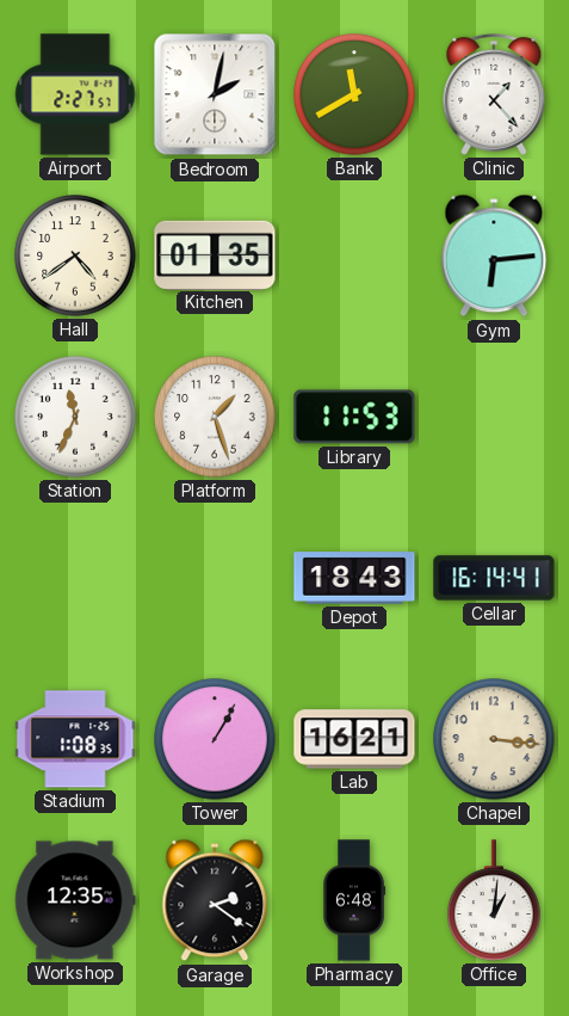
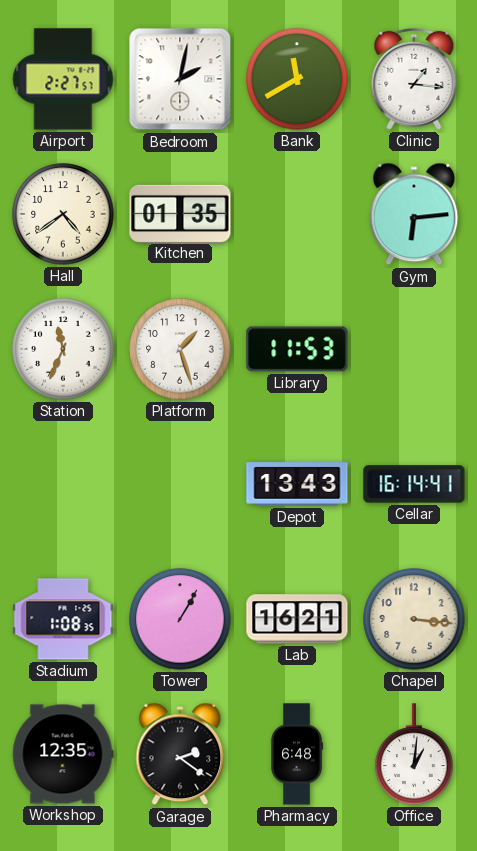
Clinic: 1:23 -> 1:16 (414, 79)
Depot: 18:43 -> 13:43 (297, 484)
